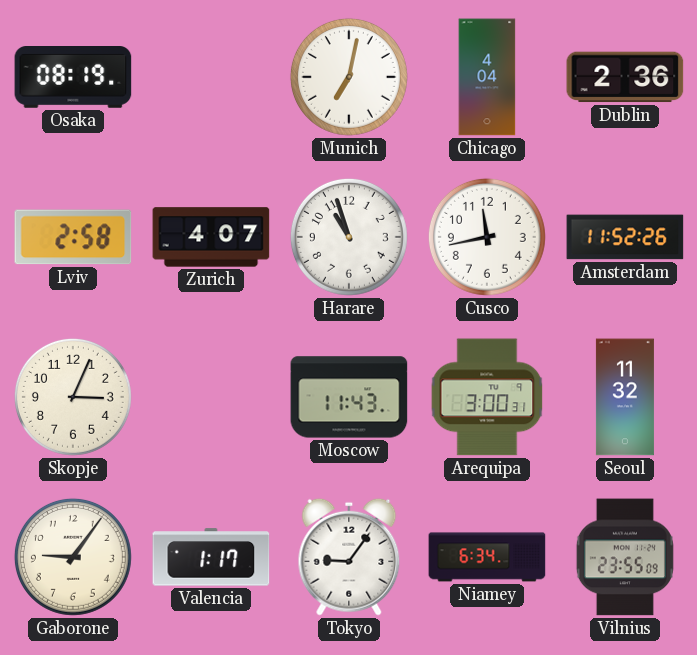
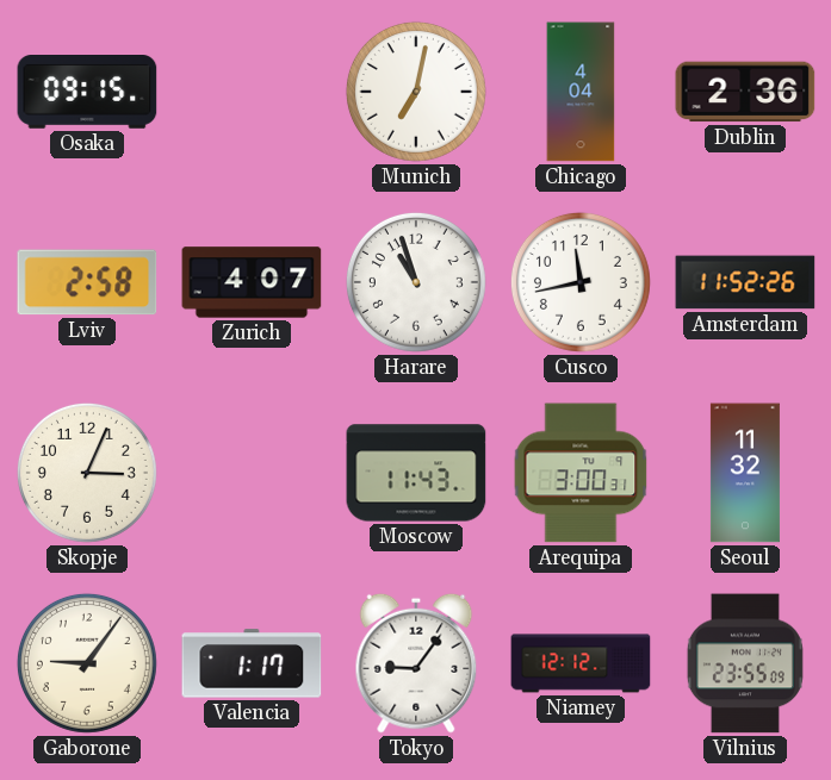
Osaka: 08:19 -> 09:15 (87, 93)
Niamey: 6:34 -> 12:12 (581, 663)
